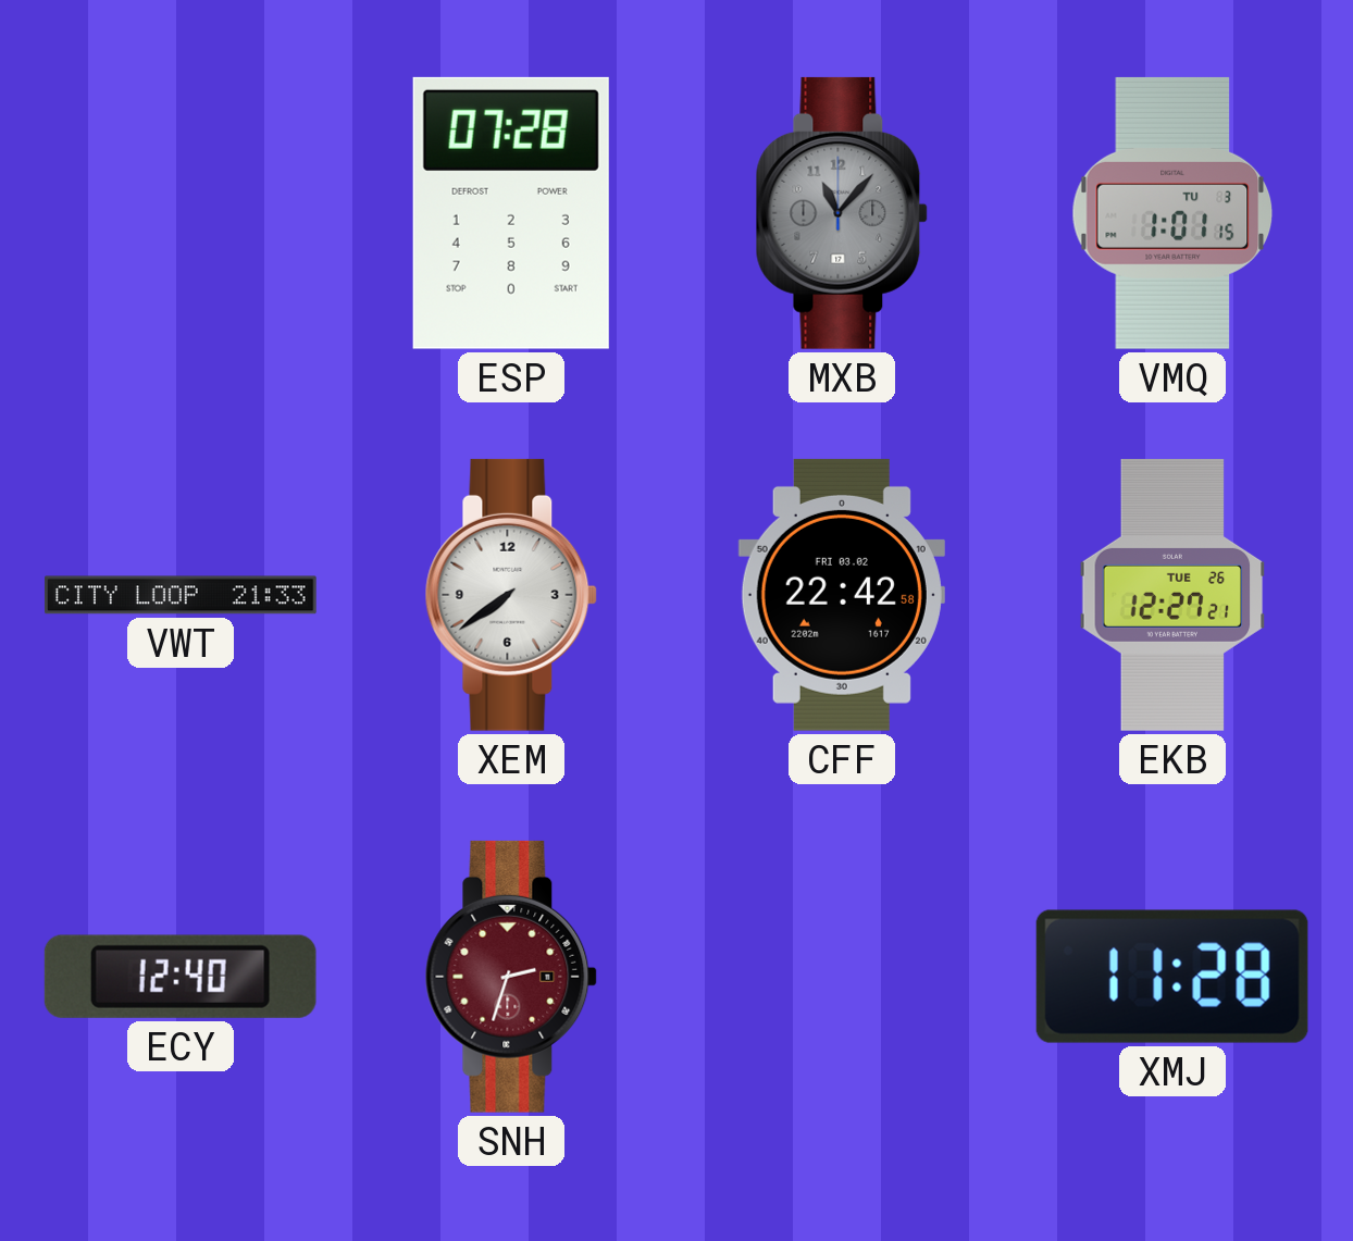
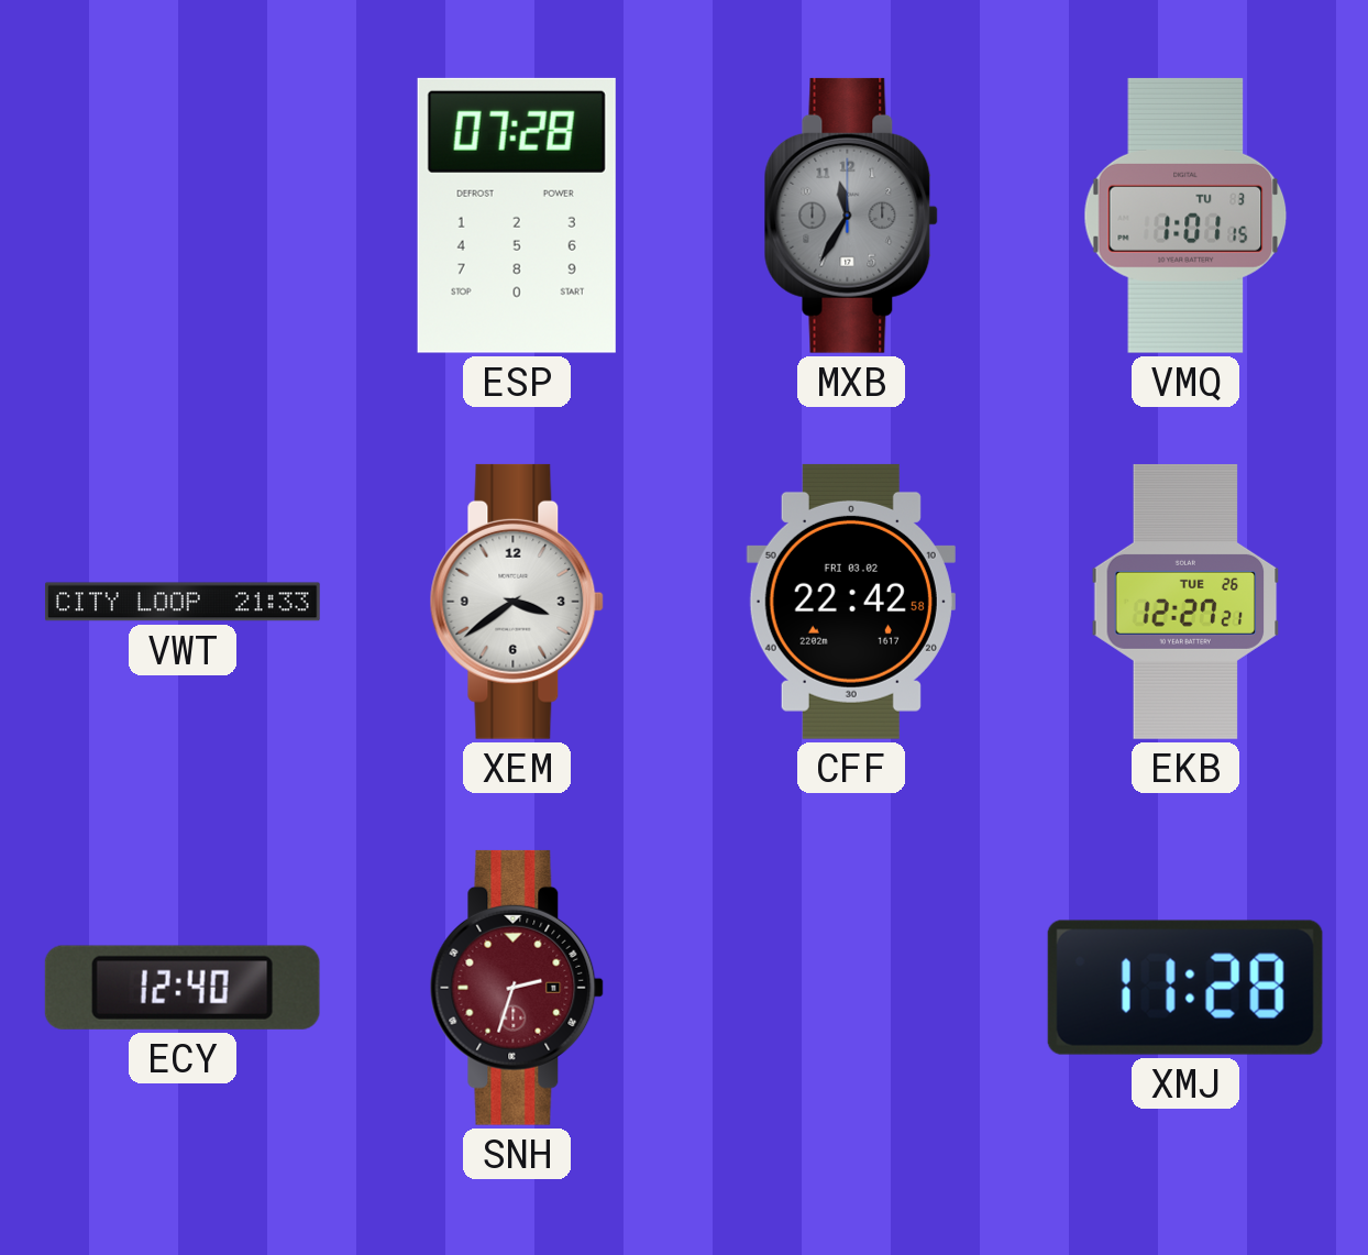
MXB: 11:07 -> 11:35 (851, 216)
XEM: 7:39 -> 3:39 (517, 602)
